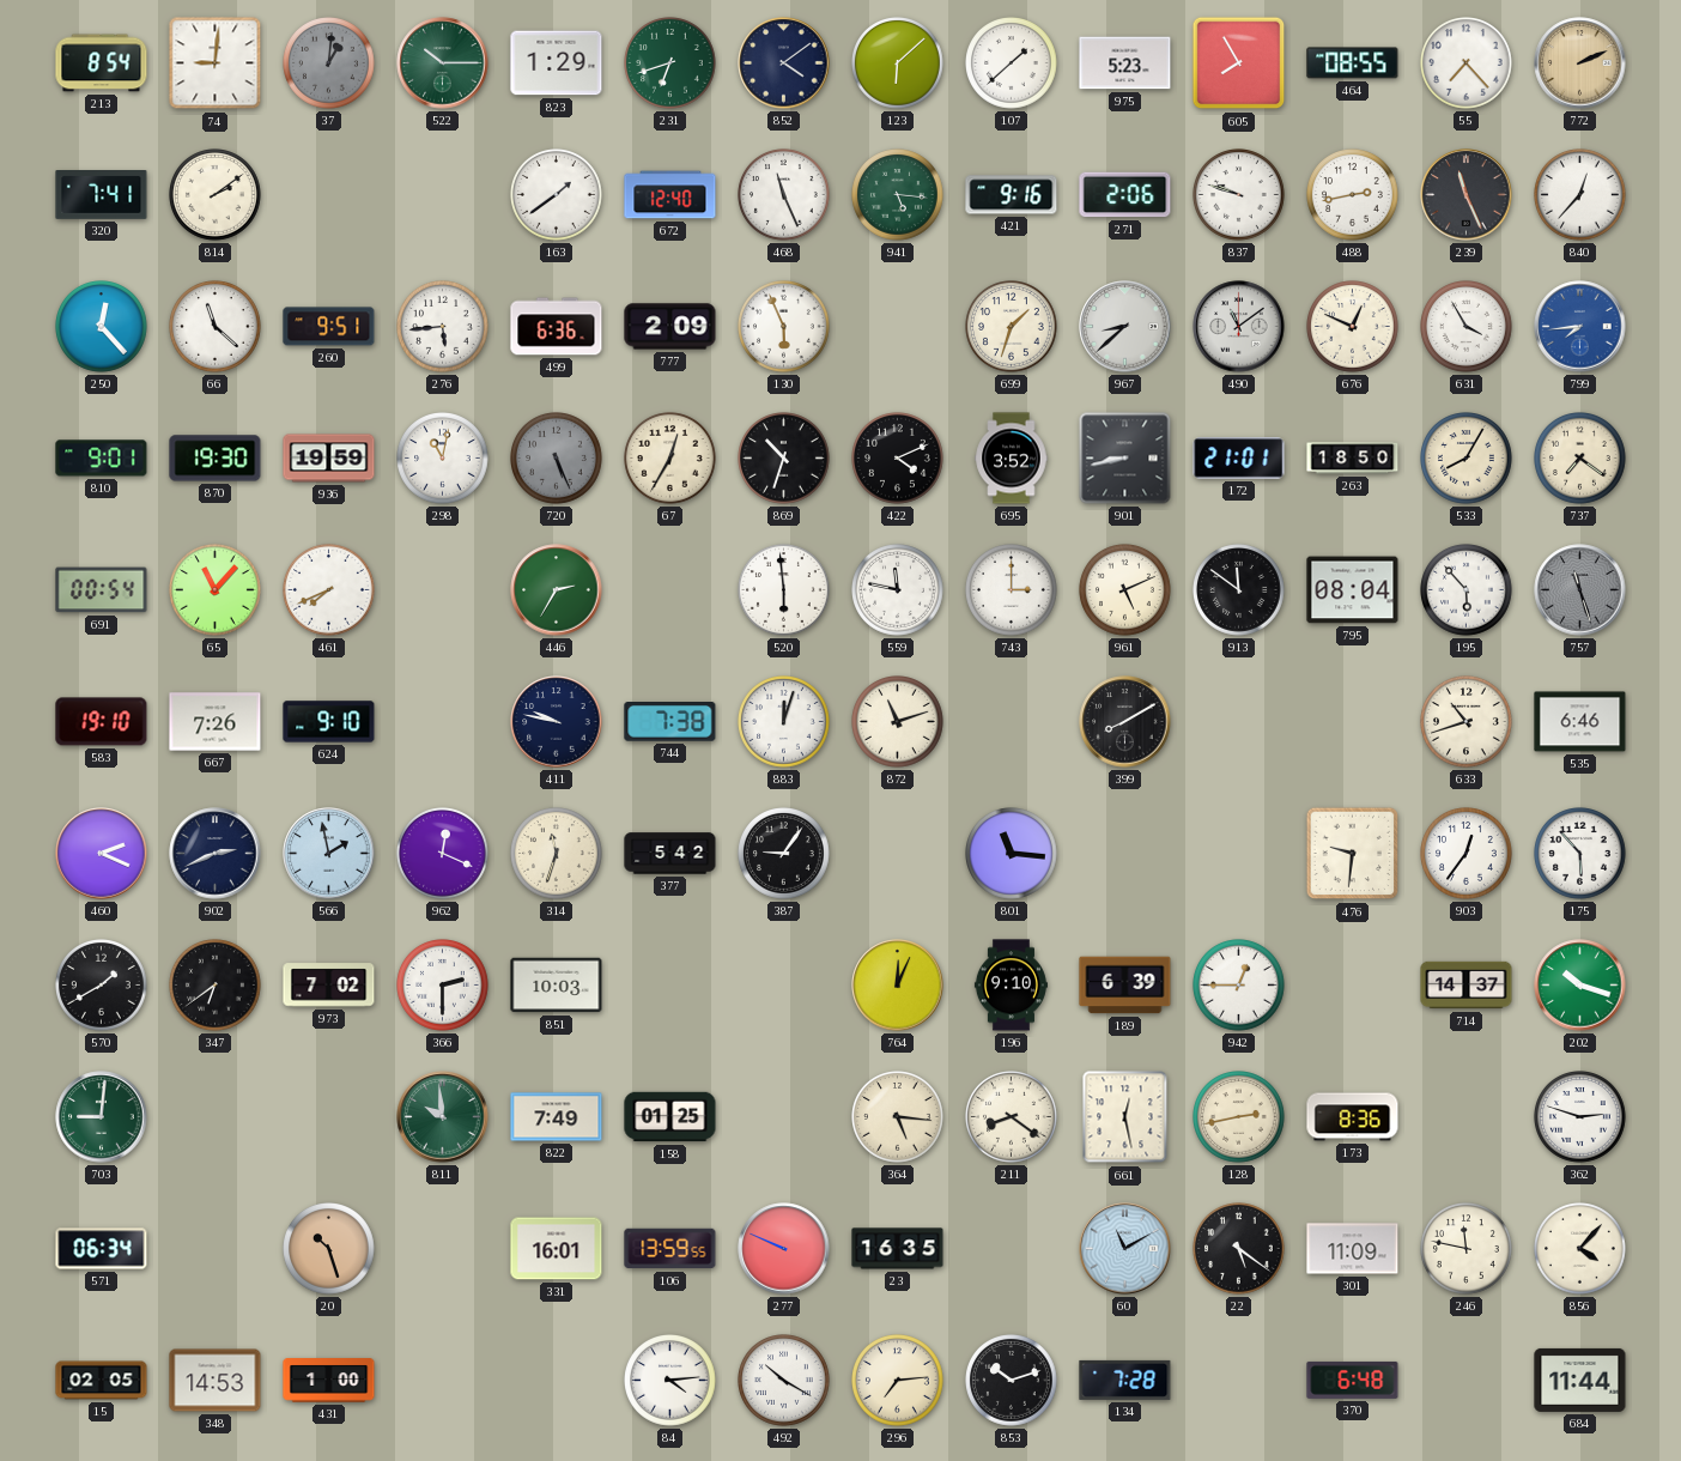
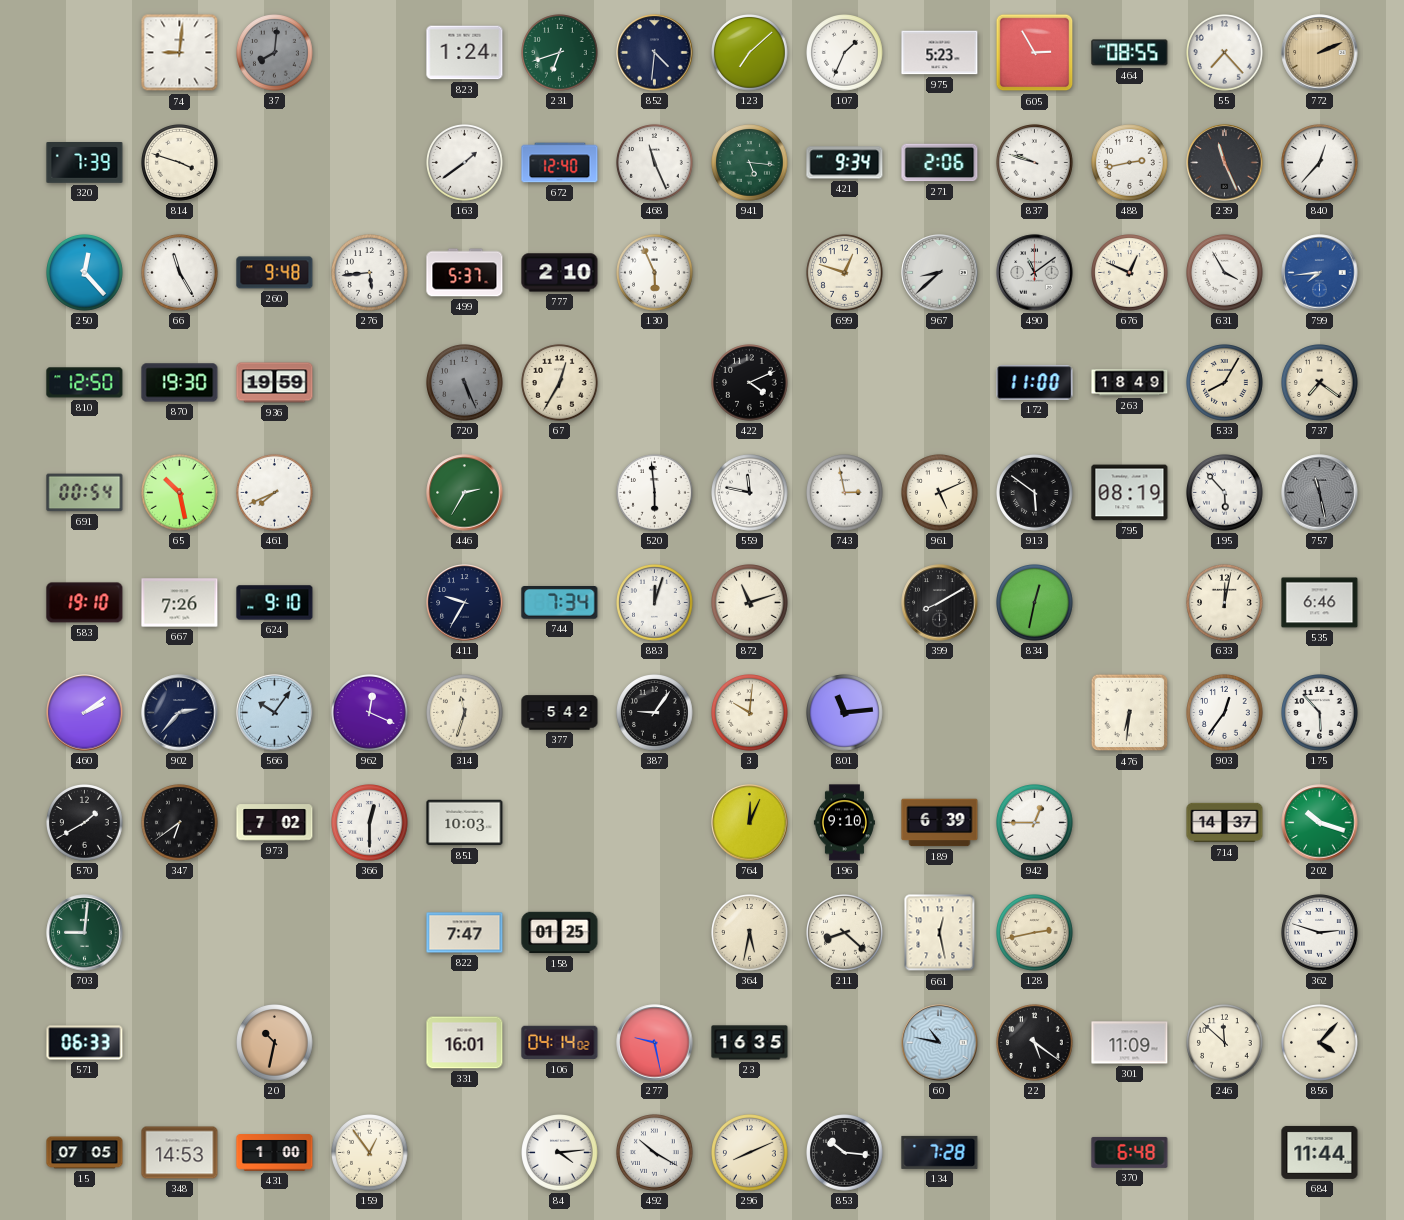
213: 8:54 -> none (102, 63)
37: 1:01 -> 8:01 (275, 53)
522: 10:15 -> none (443, 63)
823: 1:29 -> 1:24 (465, 53)
852: 4:09 -> 4:31 (655, 53)
123: 6:08 -> 7:08 (750, 53)
107: 1:38 -> 1:34 (845, 53)
605: 7:55 -> 2:55 (1035, 53)
320: 7:41 -> 7:39 (85, 163)
814: 2:09 -> 3:48 (180, 163)
421: 9:16 -> 9:34 (845, 163)
66: 11:22 -> 11:25 (180, 273)
260: 9:51 -> 9:48 (275, 273)
499: 6:36 -> 5:37 (465, 273)
777: 2:09 -> 2:10 (560, 273)
699: 1:33 -> 12:48 (845, 273)
810: 9:01 -> 12:50 (85, 383)
298: 11:02 -> none (443, 459)
869: 10:33 -> none (784, 459)
695: 3:52 -> none (1012, 459)
901: 8:43 -> none (1125, 459)
172: 21:01 -> 11:00 (1035, 383)
263: 18:50 -> 18:49 (1130, 383)
65: 11:07 -> 10:28 (180, 493)
743: 3:00 -> 2:58 (845, 493)
913: 11:51 -> 5:51 (1035, 493)
795: 08:04 -> 08:19 (1130, 493)
757: 11:27 -> 11:28 (1320, 493)
411: 9:47 -> 9:35 (465, 603)
744: 7:38 -> 7:34 (560, 603)
834: none -> 12:32 (1035, 603)
633: 10:42 -> 12:02 (1225, 603)
460: 2:19 -> 2:09 (85, 713)
902: 2:41 -> 2:37 (180, 713)
566: 1:58 -> 10:06 (275, 713)
3: none -> 10:01 (750, 713)
801: 11:16 -> 11:14 (845, 713)
476: 9:31 -> 6:31 (1130, 713)
366: 2:30 -> 12:30 (370, 823)
811: 9:59 -> none (443, 1117)
822: 7:49 -> 7:47 (465, 933)
364: 5:16 -> 5:32 (750, 933)
211: 8:21 -> 8:22 (845, 933)
173: 8:36 -> none (1353, 1117)
571: 06:34 -> 06:33 (85, 1043)
20: 10:27 -> 10:32 (275, 1043)
106: 13:59 -> 04:14 (560, 1043)
277: 9:49 -> 9:28 (655, 1043)
60: 11:10 -> 10:47 (940, 1043)
246: 11:47 -> 11:52 (1225, 1043)
15: 02:05 -> 07:05 (85, 1153)
159: none -> 12:54 (370, 1153)
296: 7:14 -> 8:11 (750, 1153)
853: 10:12 -> 10:16 (845, 1153)
